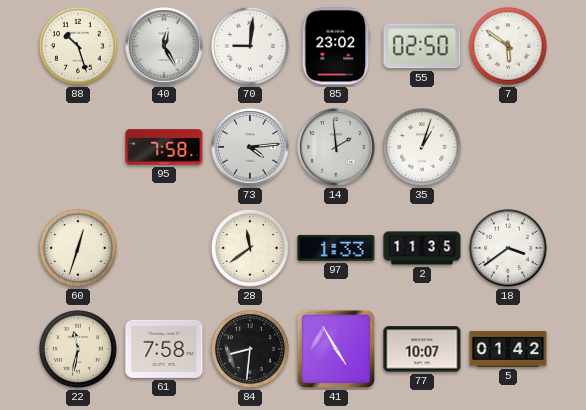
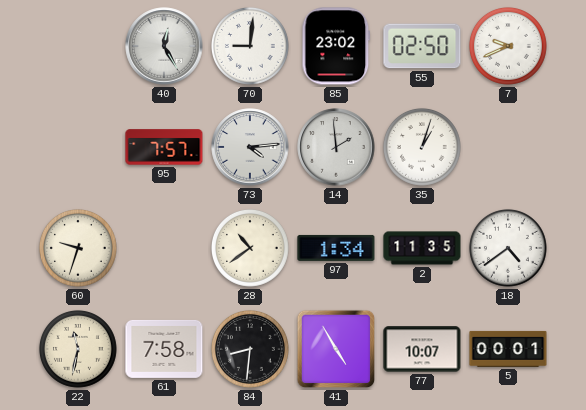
88: 10:27 -> none (78, 46)
7: 5:51 -> 9:41 (508, 46)
95: 7:58 -> 7:57 (164, 147)
60: 12:33 -> 9:33 (78, 248)
28: 11:39 -> 10:39 (250, 248)
97: 1:33 -> 1:34 (336, 248)
18: 3:39 -> 4:39 (508, 248)
5: 01:42 -> 00:01 (508, 349)
